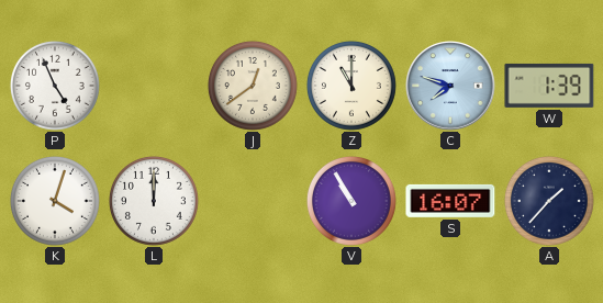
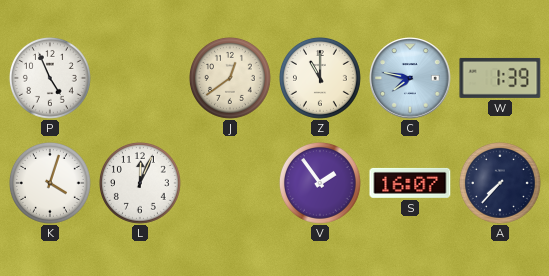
C: 7:48 -> 7:47 (410, 78)
L: 12:00 -> 12:04 (140, 183)
V: 10:55 -> 1:54 (320, 183)
A: 1:37 -> 7:37 (500, 183)
